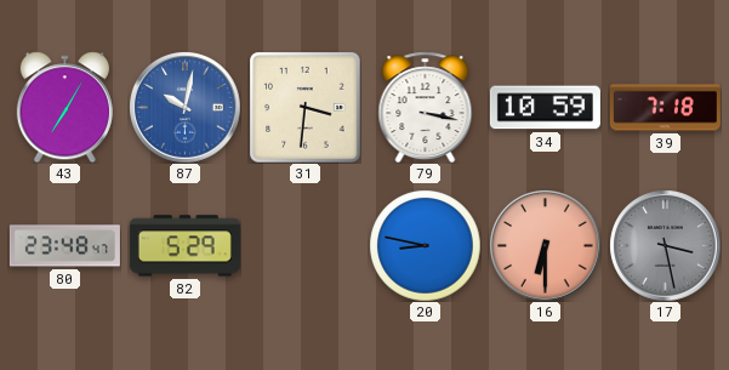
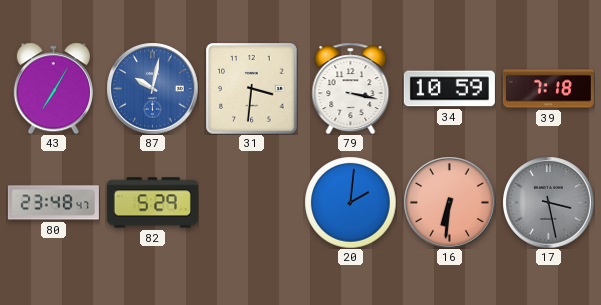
20: 8:47 -> 2:01 (350, 202)
16: 6:30 -> 6:31 (449, 202)
